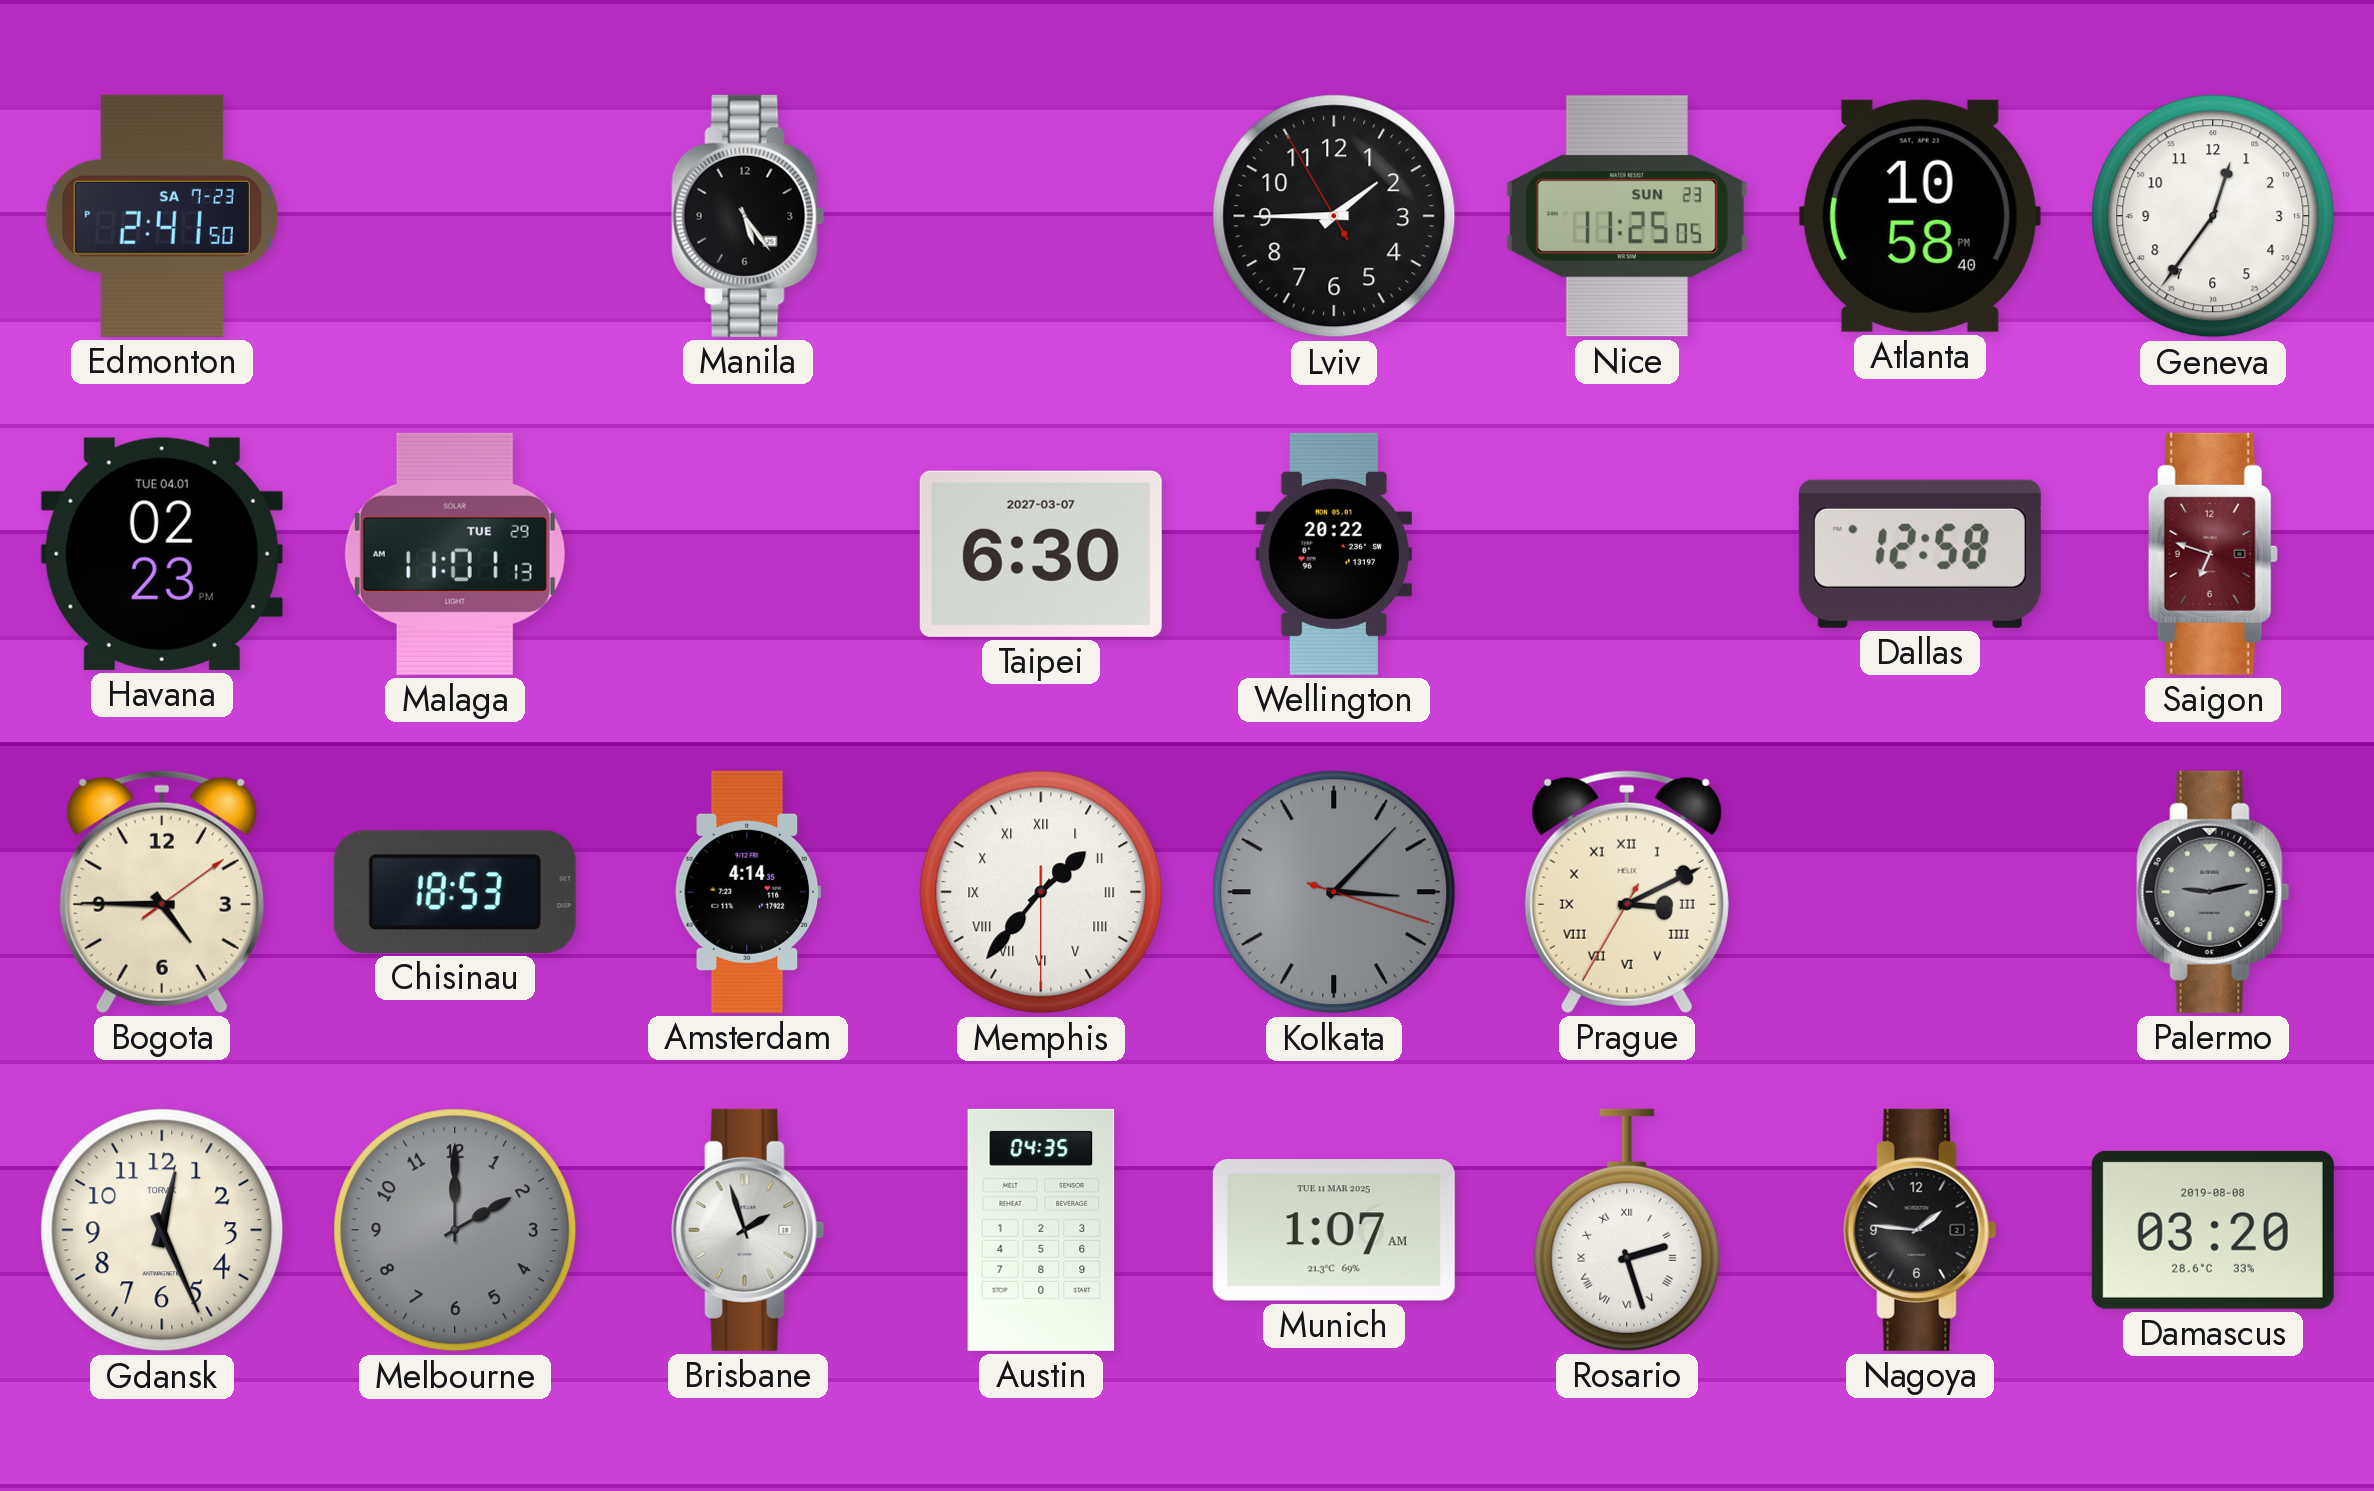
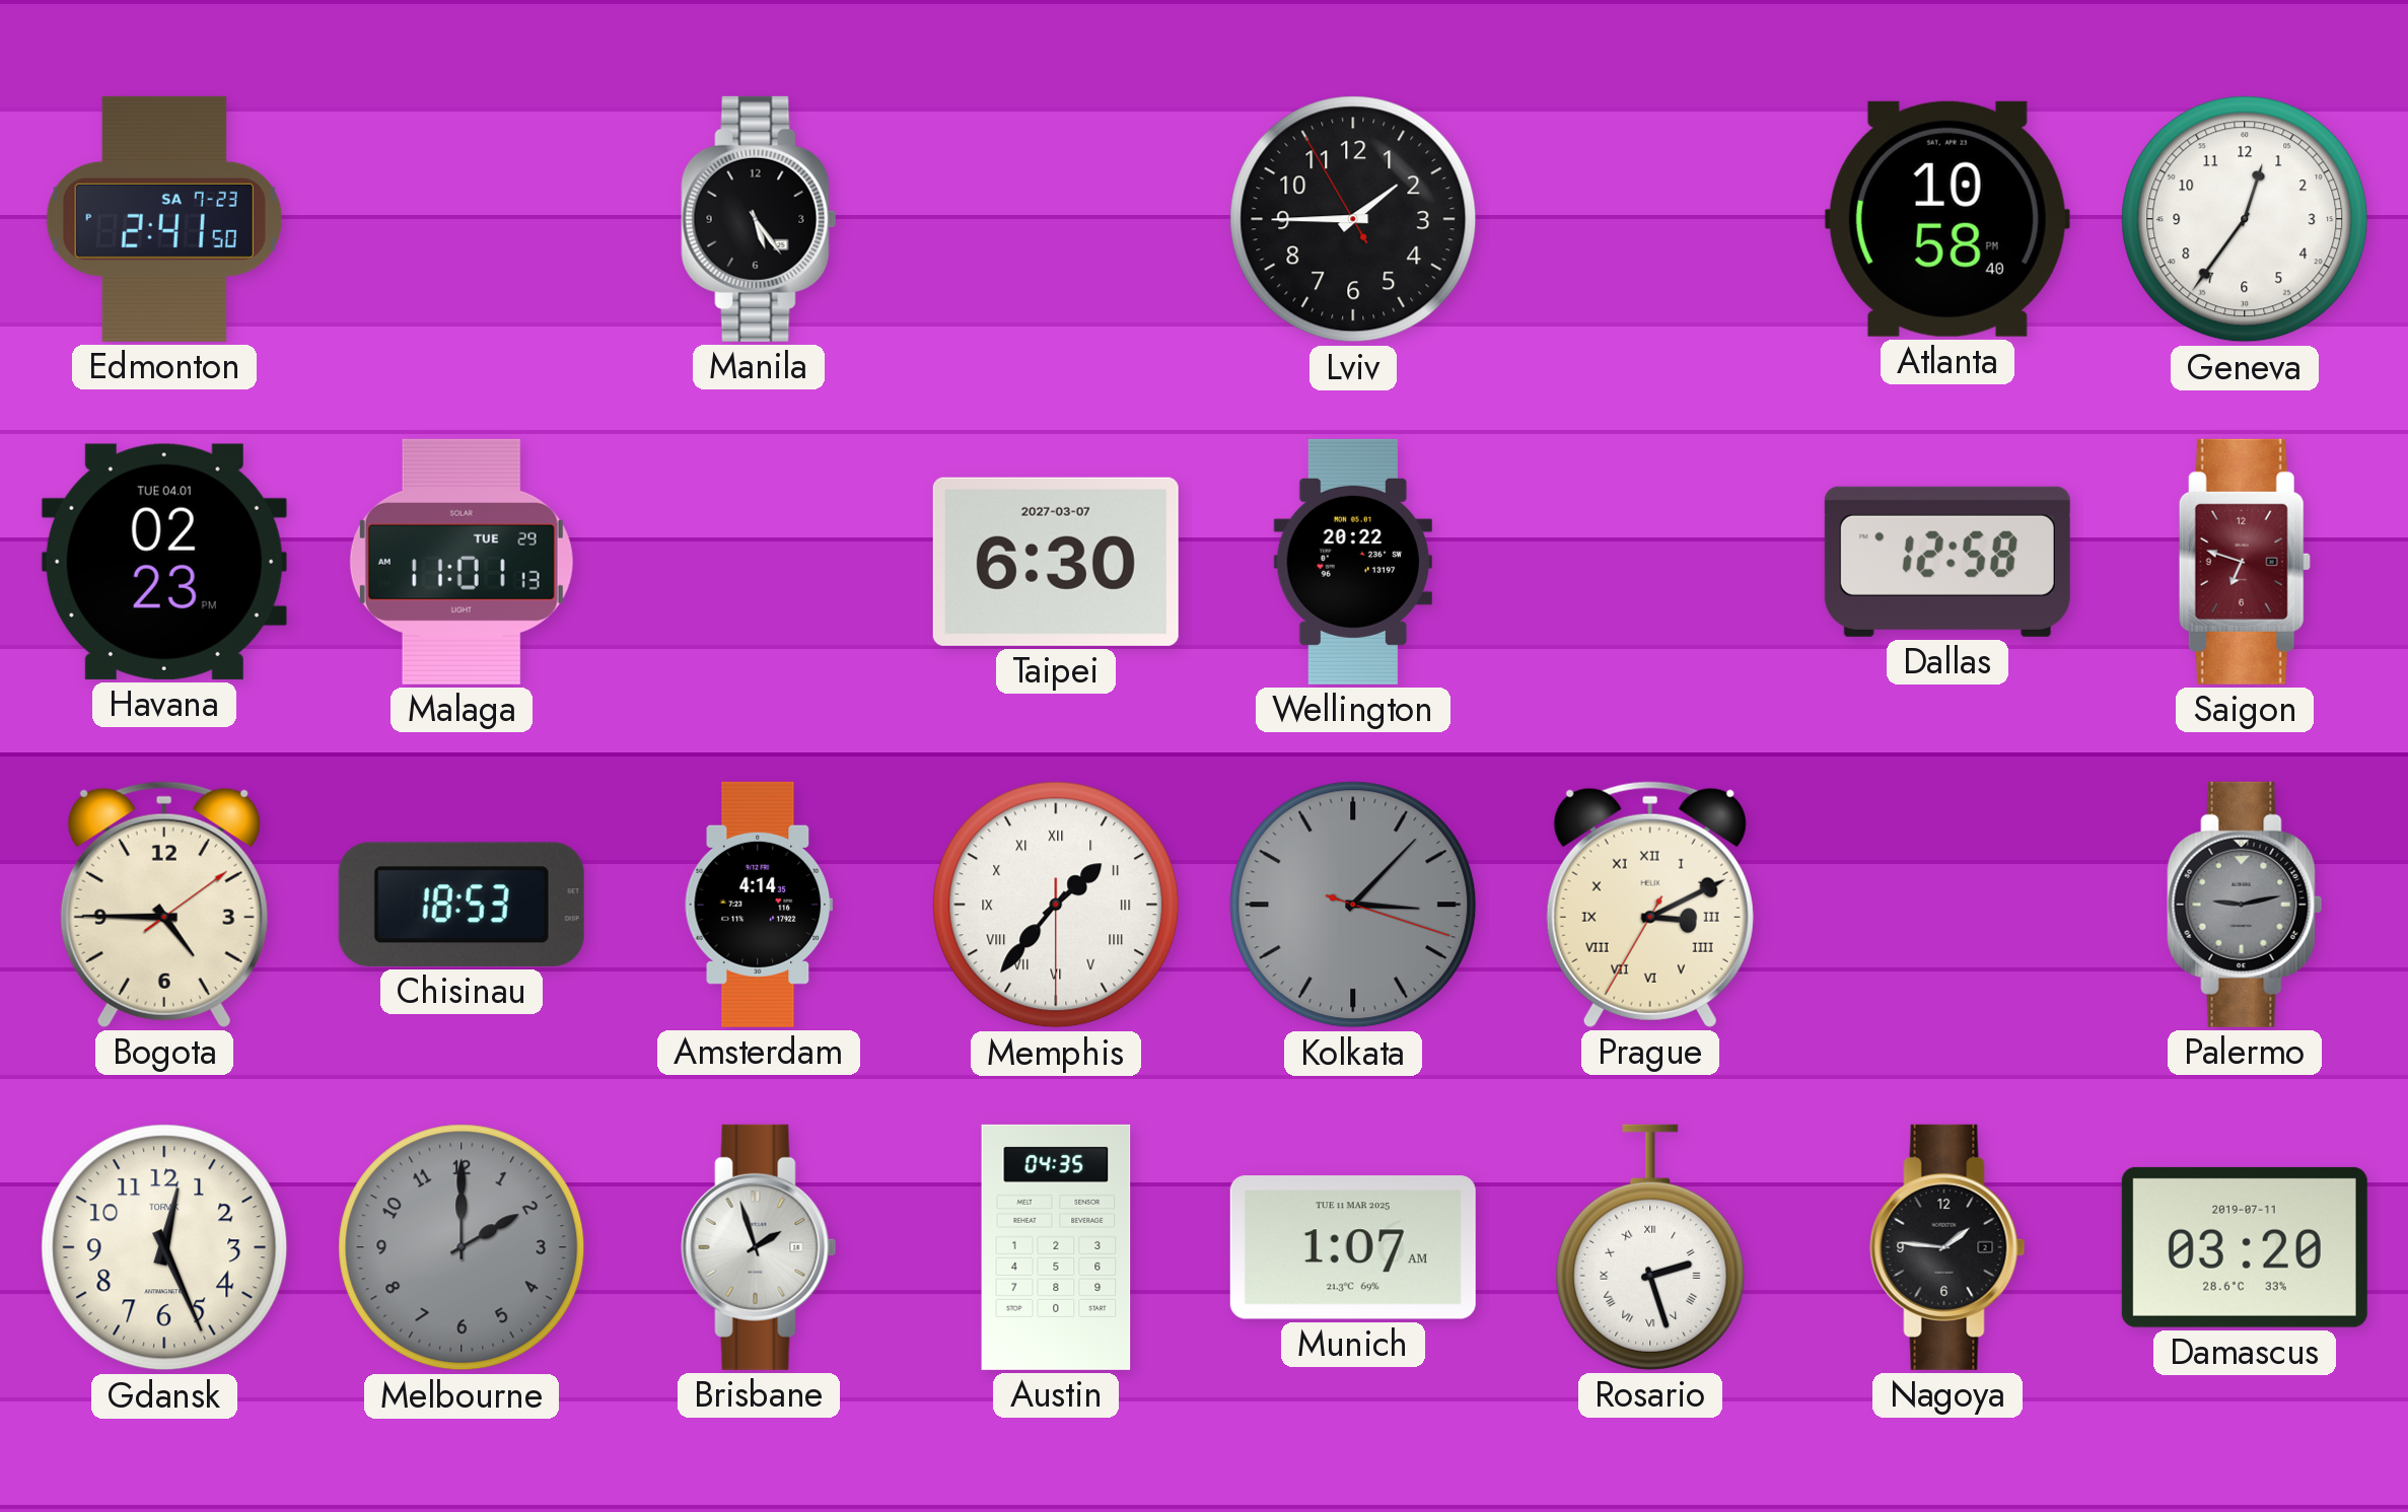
Nice: 11:25 -> none (1627, 216)
Damascus date: 2019-08-08 -> 2019-07-11 (2245, 1247)
